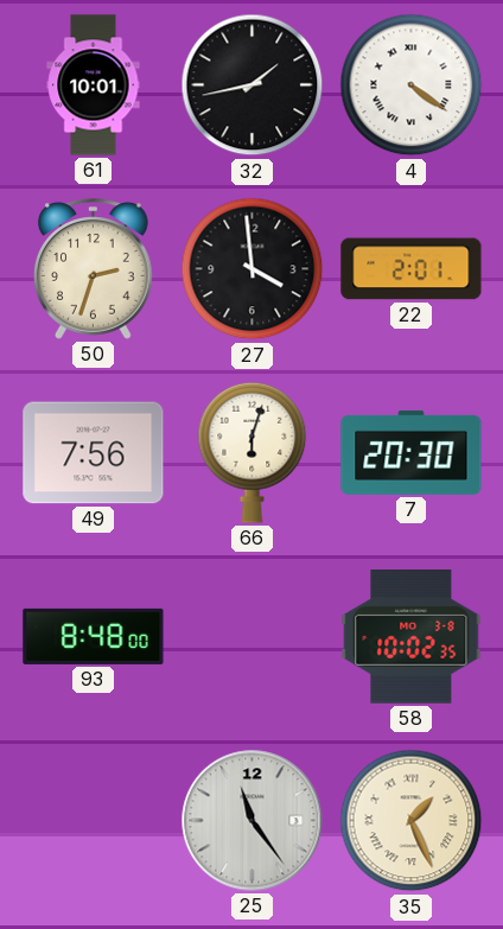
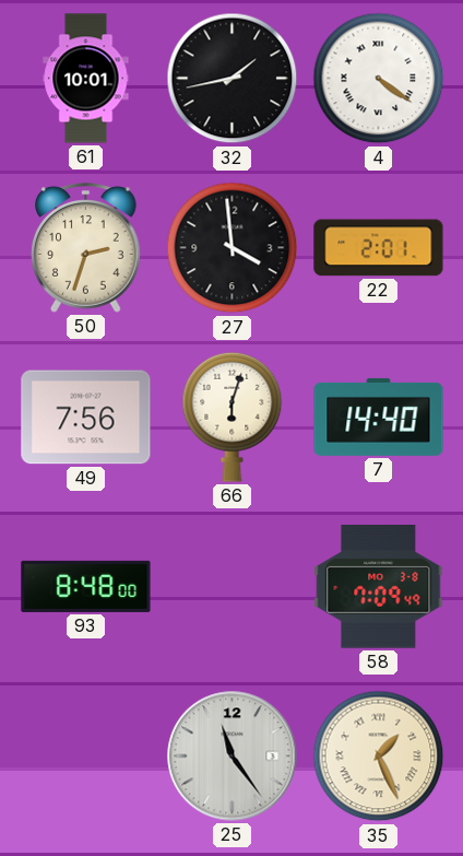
7: 20:30 -> 14:40 (379, 417)
58: 10:02 -> 7:09 (379, 587)
